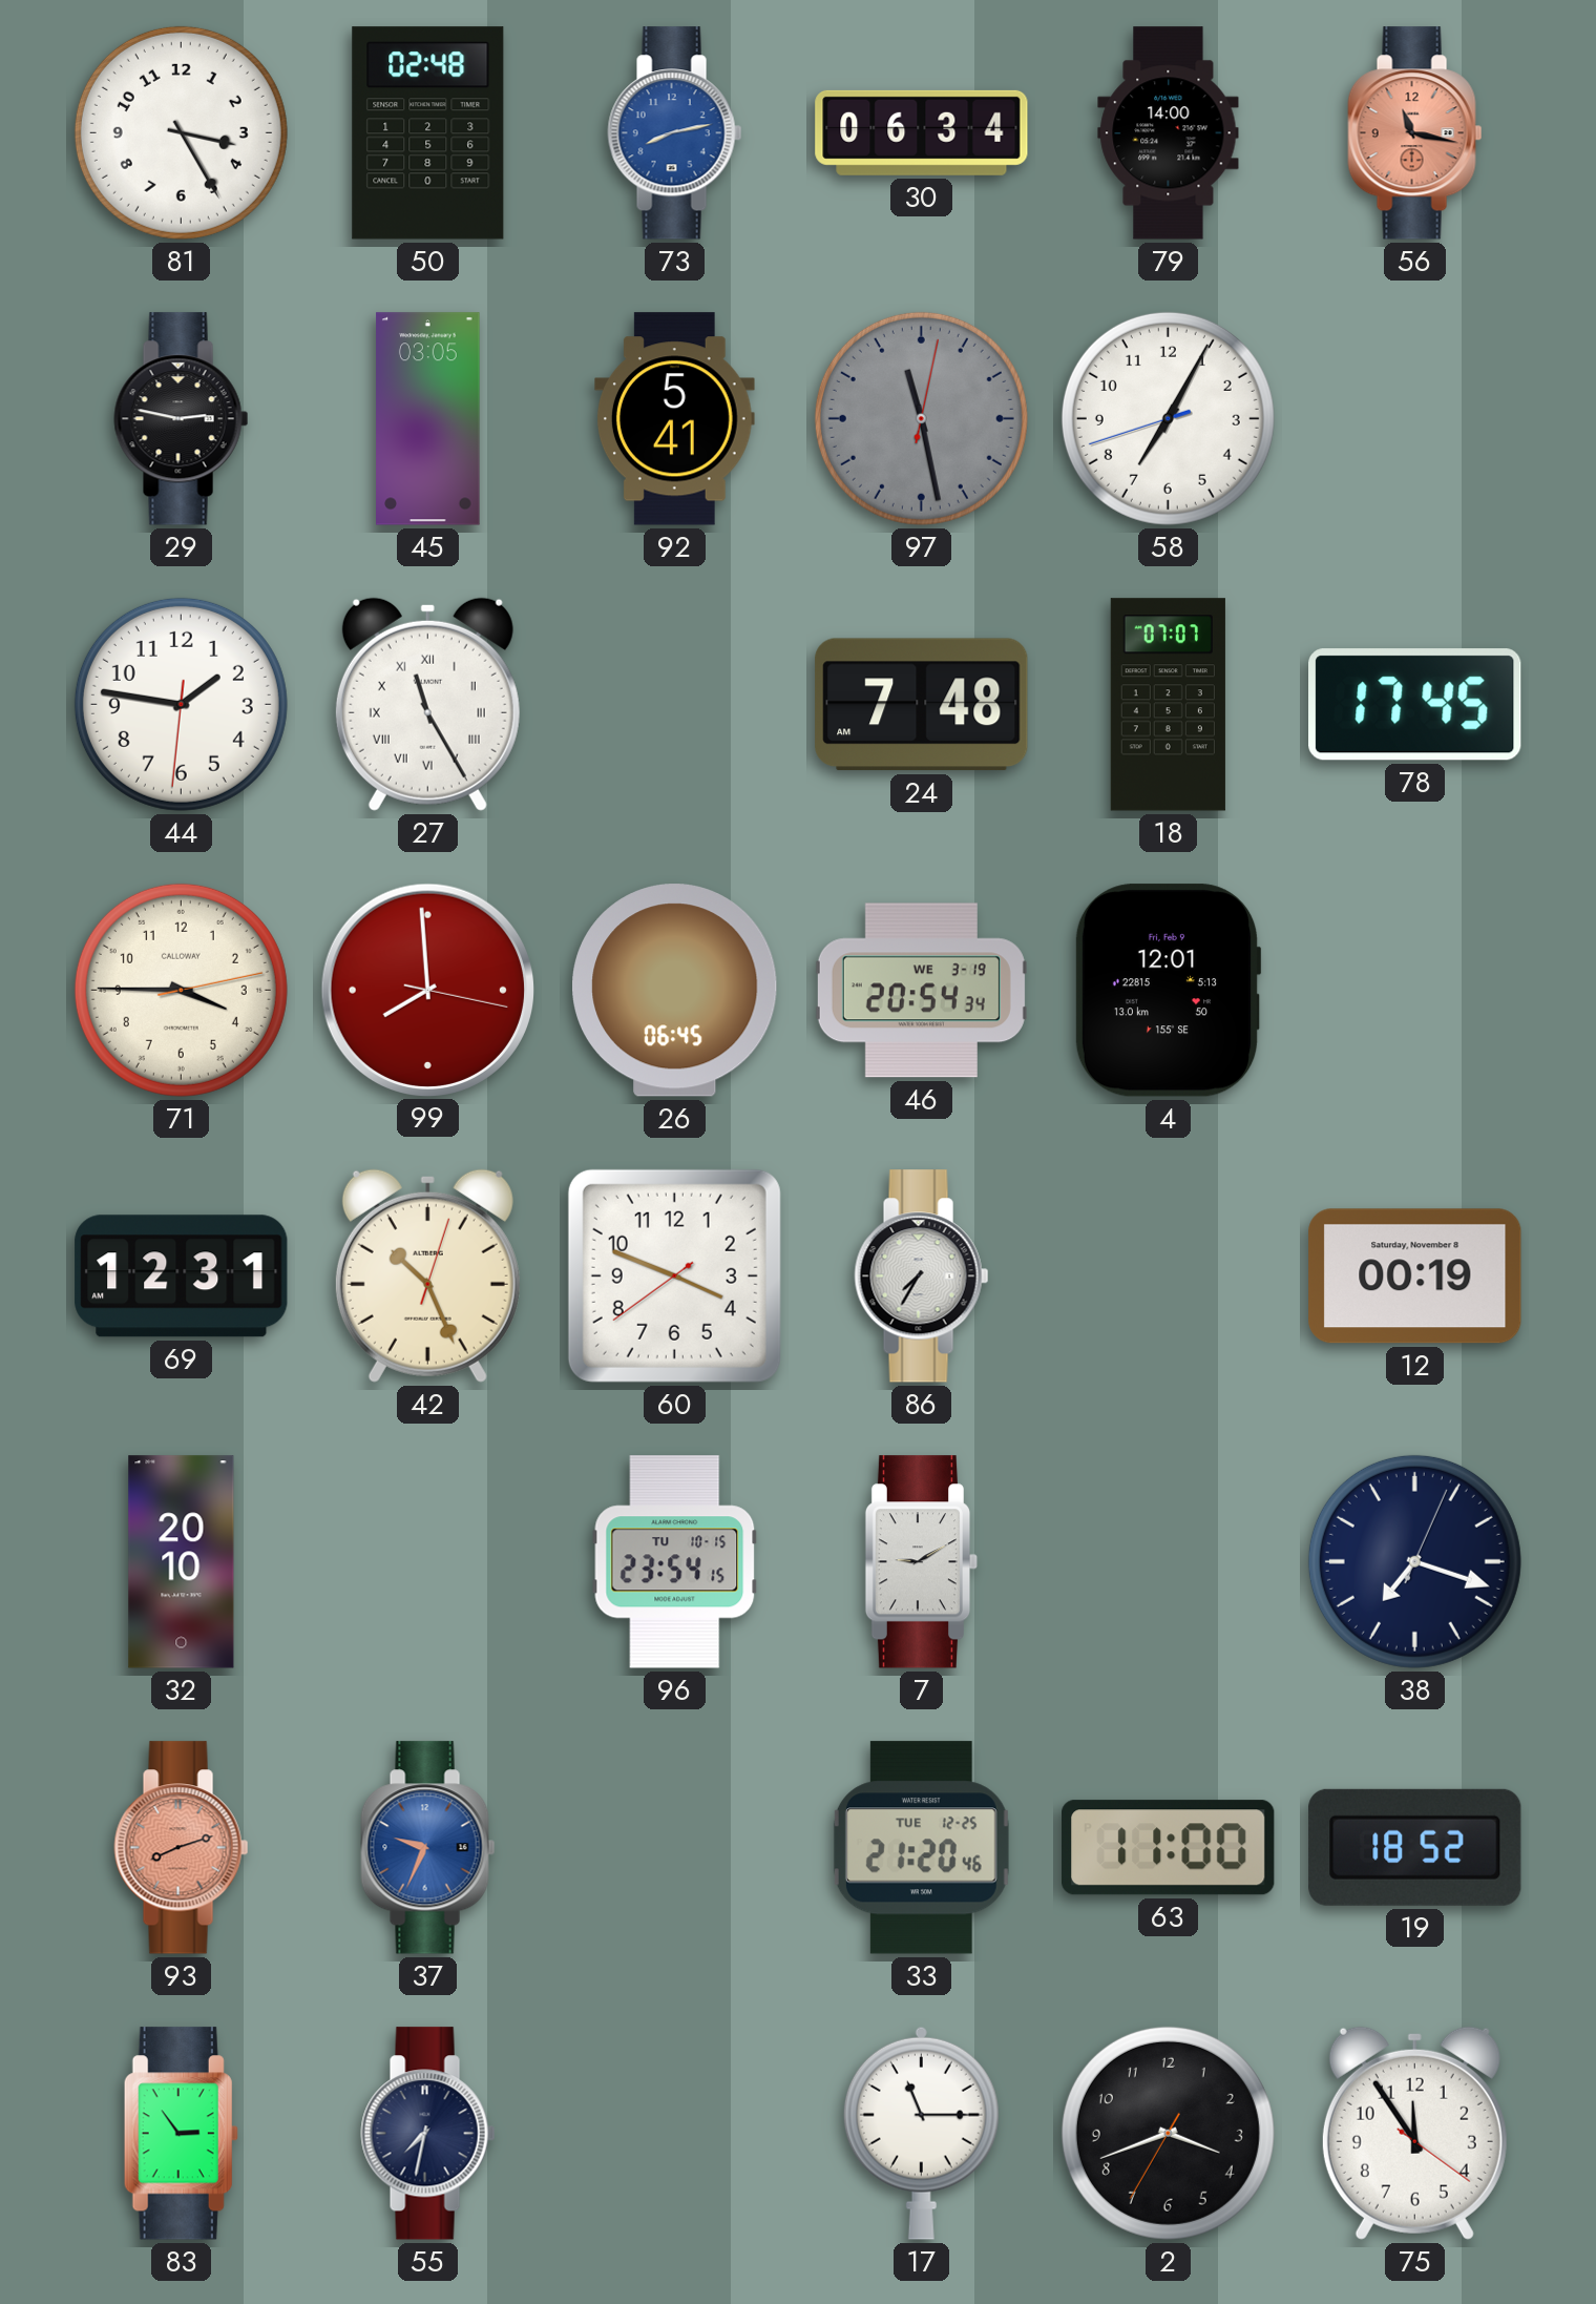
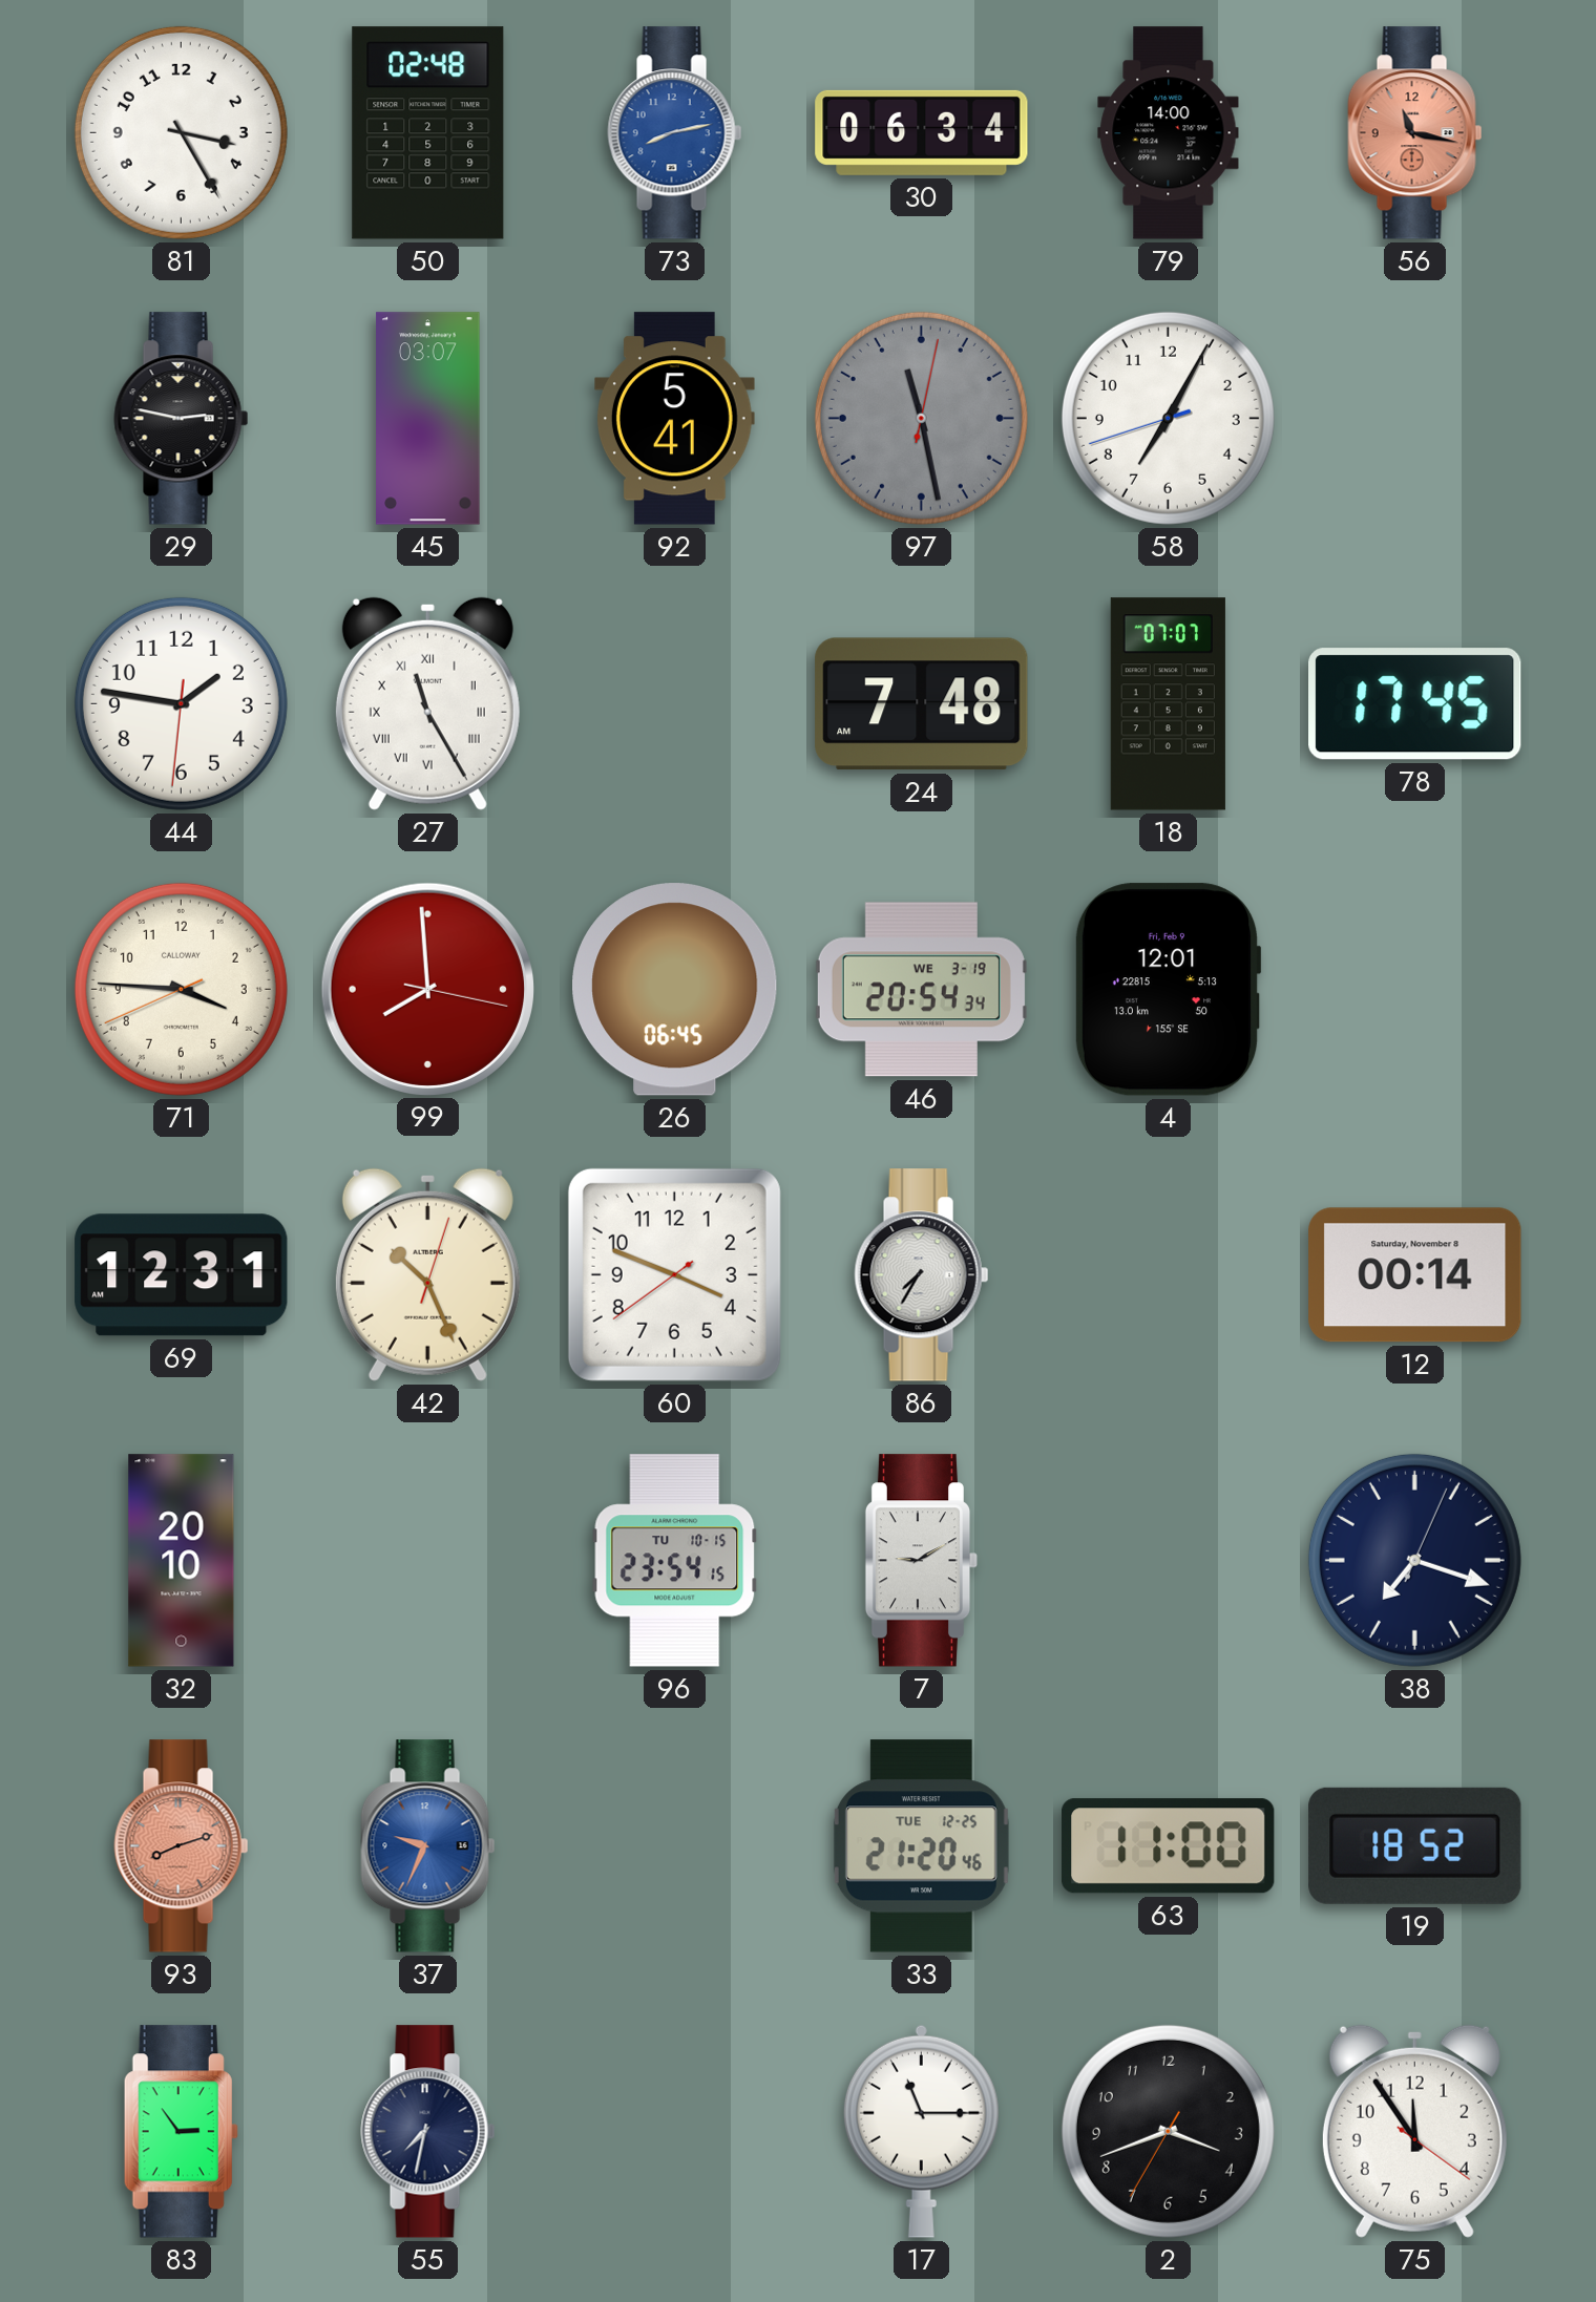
45: 03:05 -> 03:07 (428, 419)
71: 3:45:13 -> 3:45:41 (181, 989)
12: 00:19 -> 00:14 (1415, 1275)
